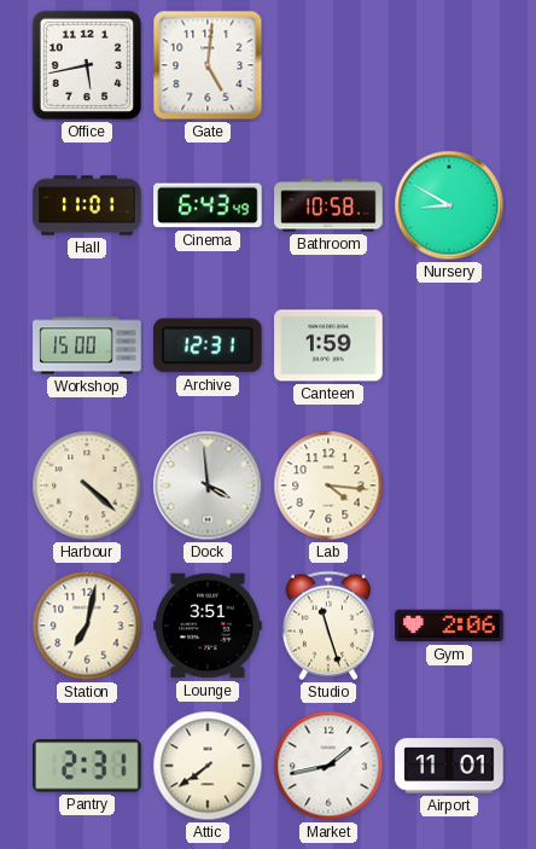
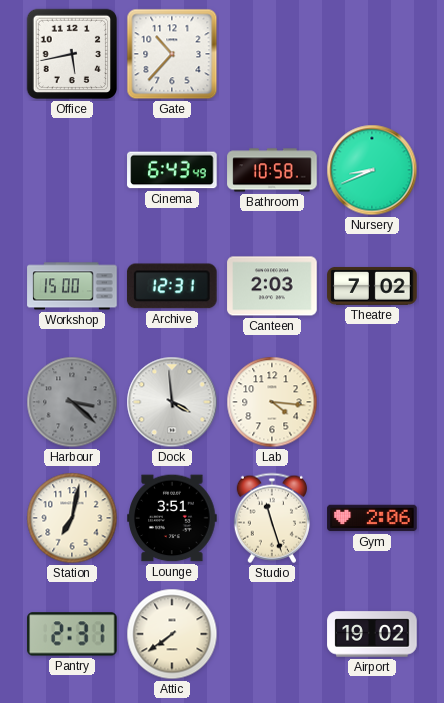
Gate: 5:01 -> 10:37 (172, 54)
Hall: 11:01 -> none (87, 205)
Nursery: 8:50 -> 8:41 (372, 170)
Canteen: 1:59 -> 2:03 (272, 286)
Theatre: none -> 7:02 (372, 286)
Harbour: 4:22 -> 3:22 (72, 402)
Harbour dial: cream -> grey (72, 402)
Market: 1:43 -> none (328, 766)
Airport: 11:01 -> 19:02 (372, 634)
